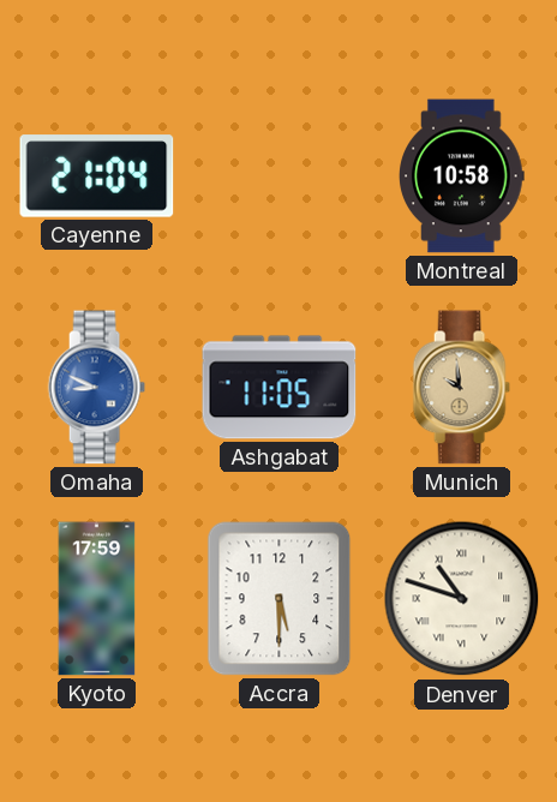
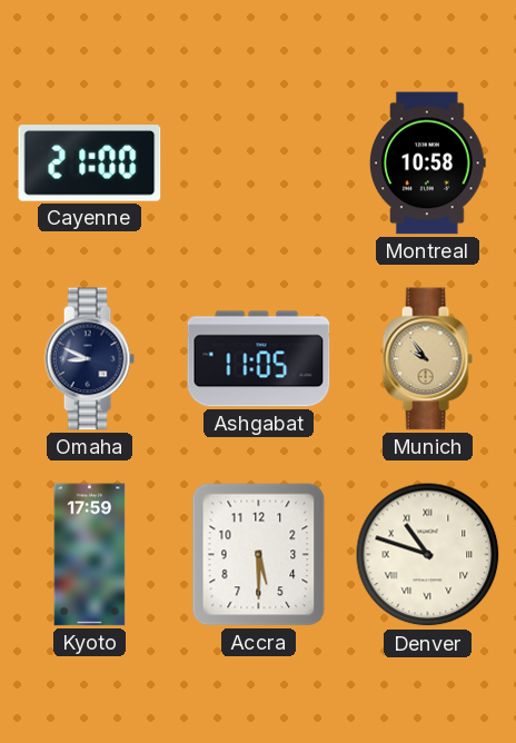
Cayenne: 21:04 -> 21:00 (90, 164)
Omaha dial: blue -> navy (89, 359)
Munich: 9:59 -> 9:54 (427, 359)
